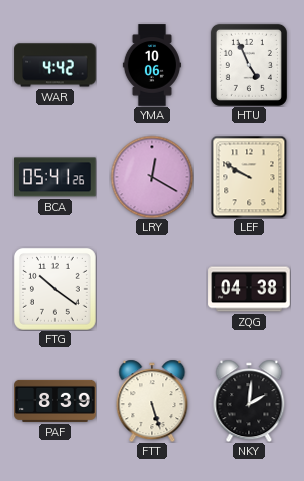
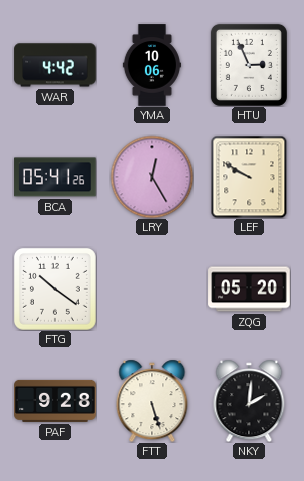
HTU: 4:56 -> 2:56 (249, 65)
LRY: 12:20 -> 12:25 (152, 177)
ZQG: 04:38 -> 05:20 (249, 289)
PAF: 8:39 -> 9:28 (55, 401)
